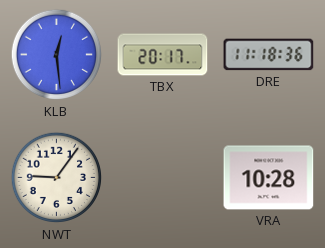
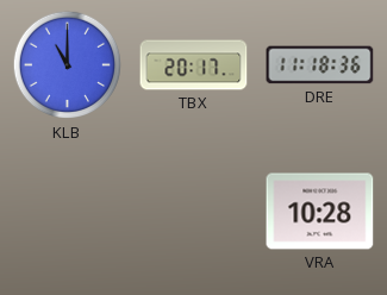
KLB: 12:29 -> 11:00 (68, 65)
NWT: 9:06 -> none (57, 178)
